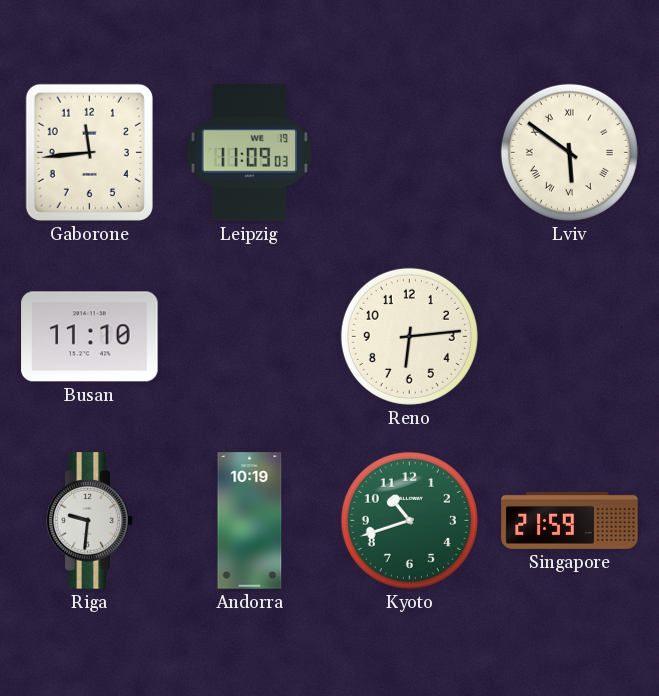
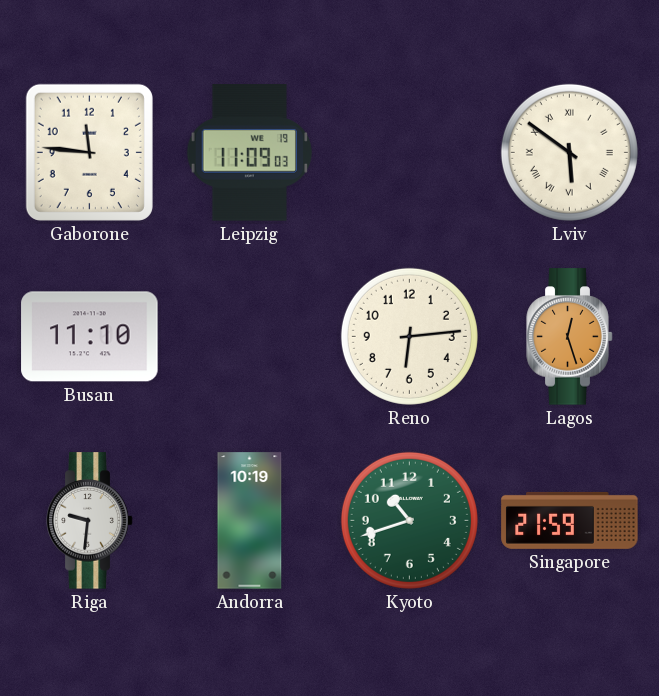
Gaborone: 11:44 -> 11:46 (89, 152)
Lagos: none -> 12:27 (570, 337)
